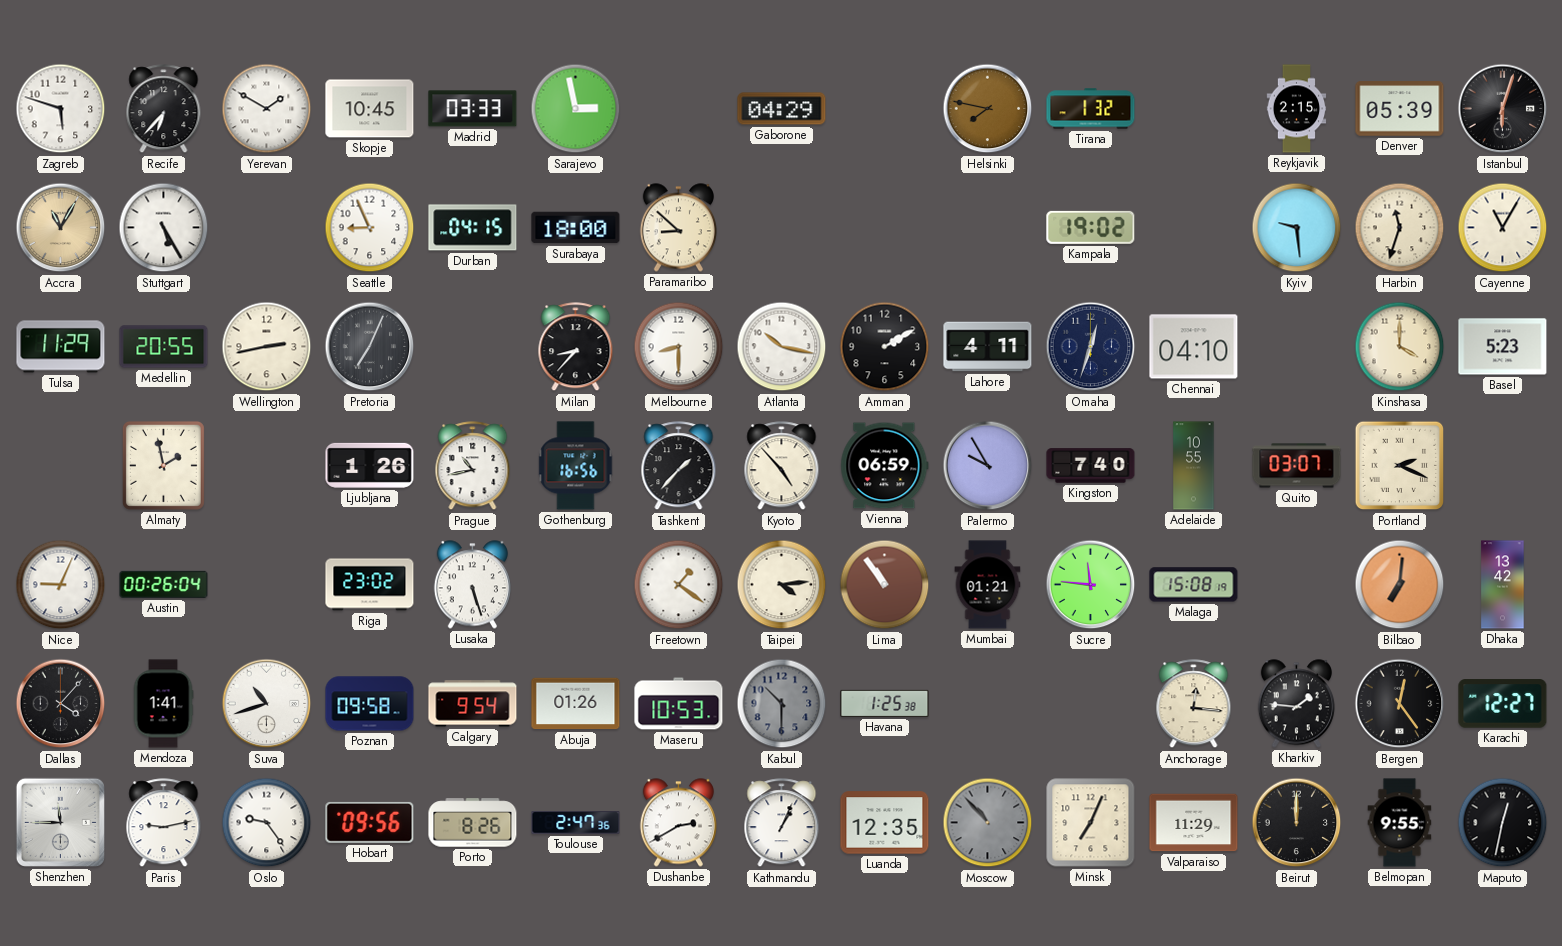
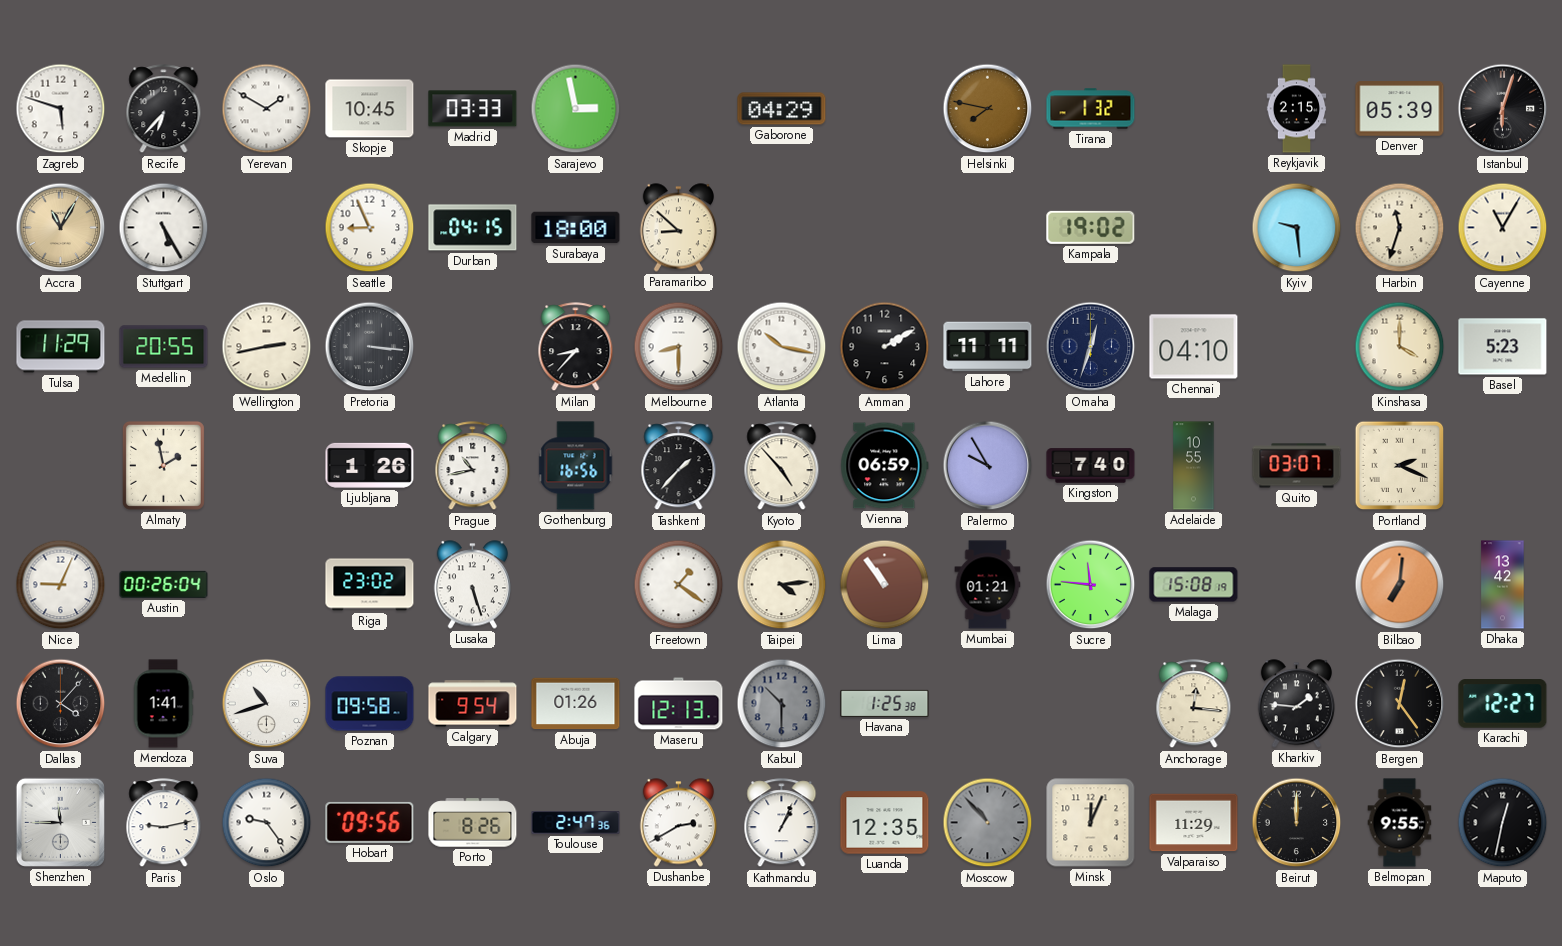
Pretoria: 7:04 -> 3:16 (370, 347)
Lahore: 4:11 -> 11:11 (988, 347)
Maseru: 10:53 -> 12:13 (679, 704)
Minsk: 7:04 -> 12:04 (1091, 823)
